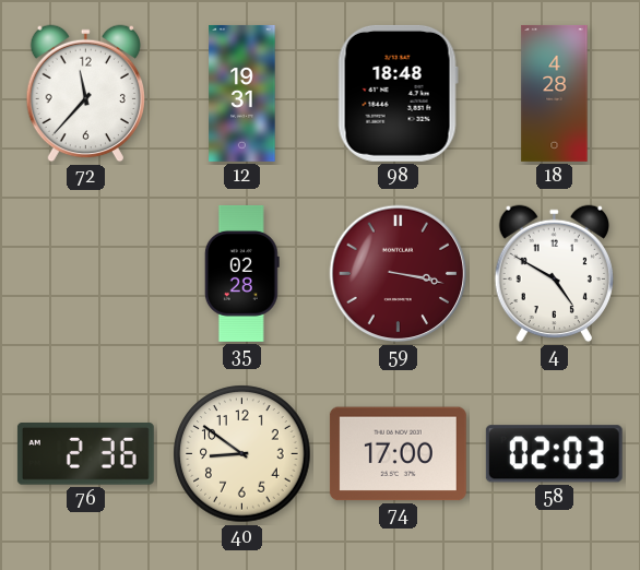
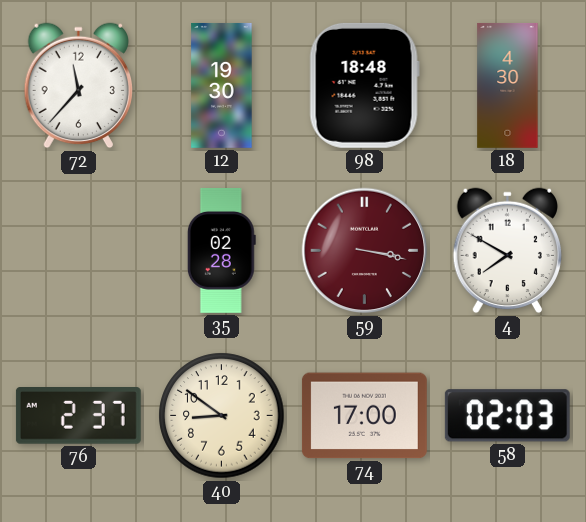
12: 19:31 -> 19:30 (222, 86)
18: 4:28 -> 4:30 (508, 86)
4: 4:50 -> 7:50 (507, 251)
76: 2:36 -> 2:37 (78, 416)
